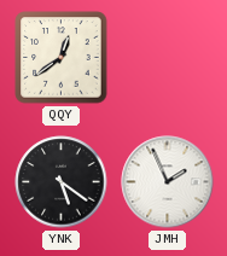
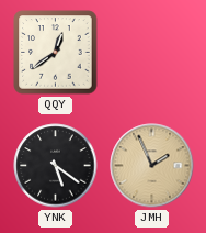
JMH dial: white -> champagne (152, 166)
